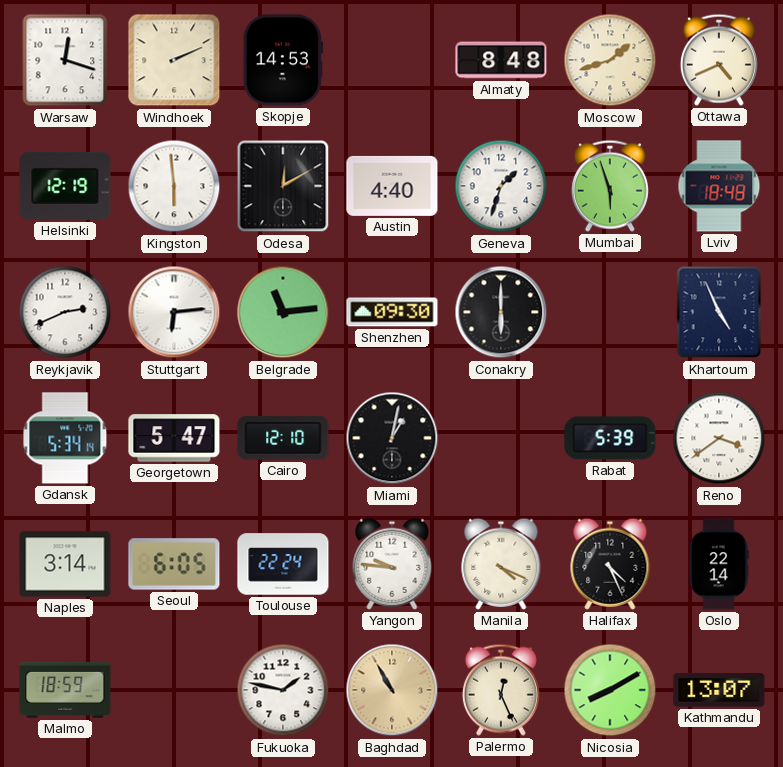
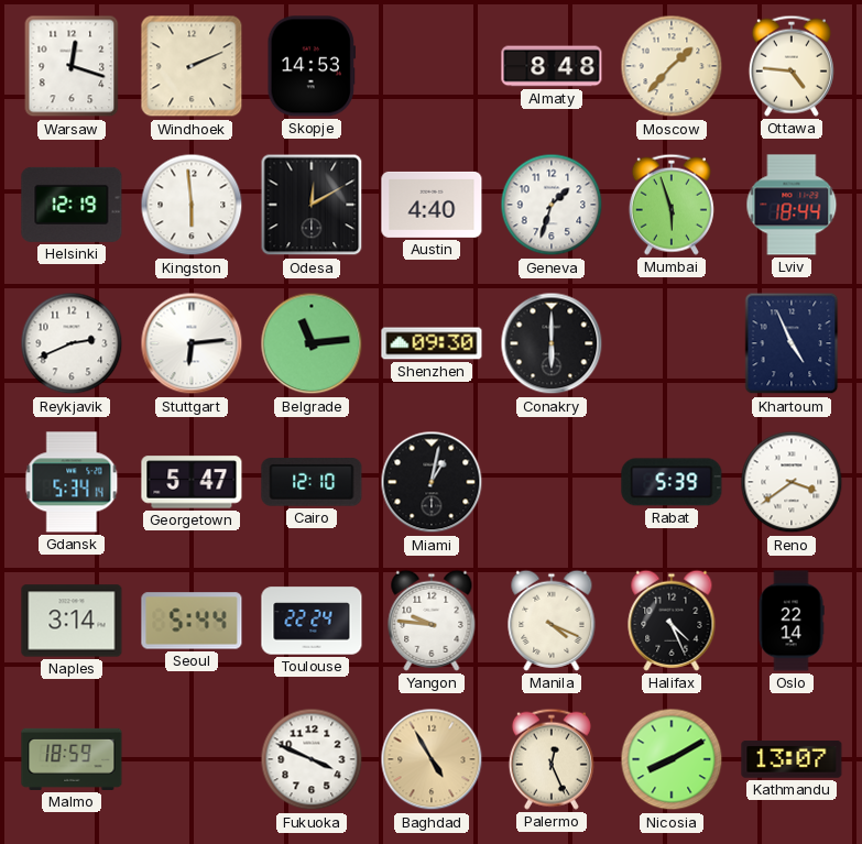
Moscow: 1:42 -> 1:37 (672, 66)
Ottawa: 4:41 -> 4:46 (792, 66)
Lviv: 18:48 -> 18:44 (792, 205)
Seoul: 6:05 -> 5:44 (192, 621)
Fukuoka: 1:47 -> 3:49 (312, 759)
Baghdad: 10:55 -> 4:55 (432, 759)
